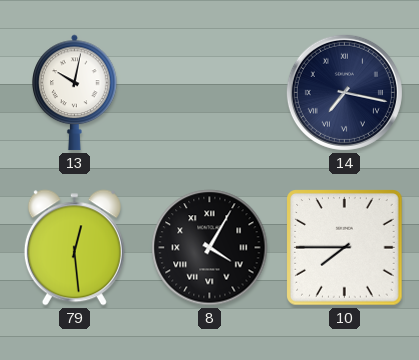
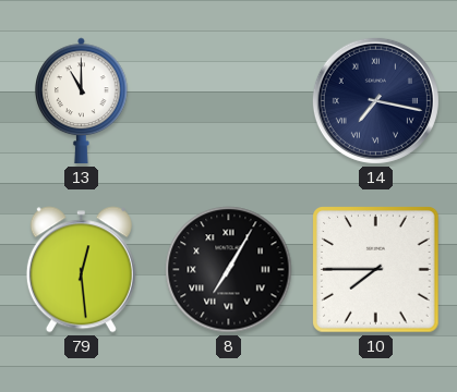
13: 10:02 -> 11:00 (82, 101)
8: 4:05 -> 7:05 (229, 270)
